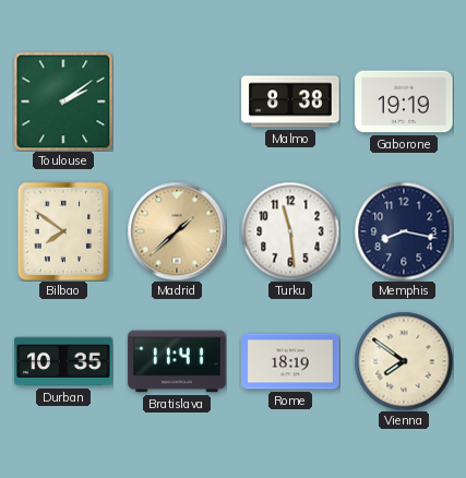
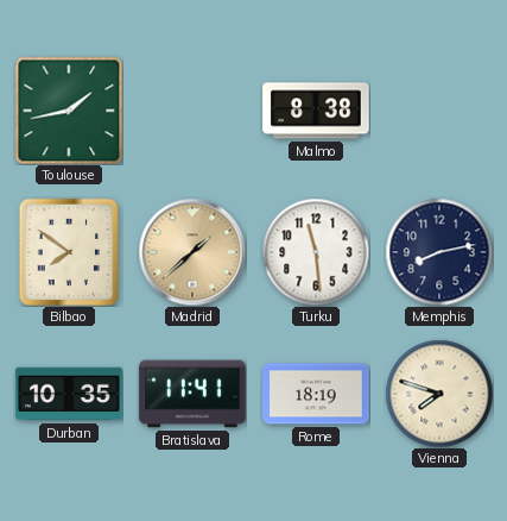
Toulouse: 2:09 -> 1:43 (69, 111)
Gaborone: 19:19 -> none (404, 101)
Memphis: 8:17 -> 8:13 (439, 252)
Vienna: 7:51 -> 7:48 (439, 394)
